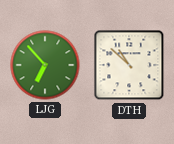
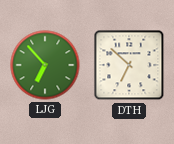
DTH: 10:52 -> 6:52 (129, 65)
